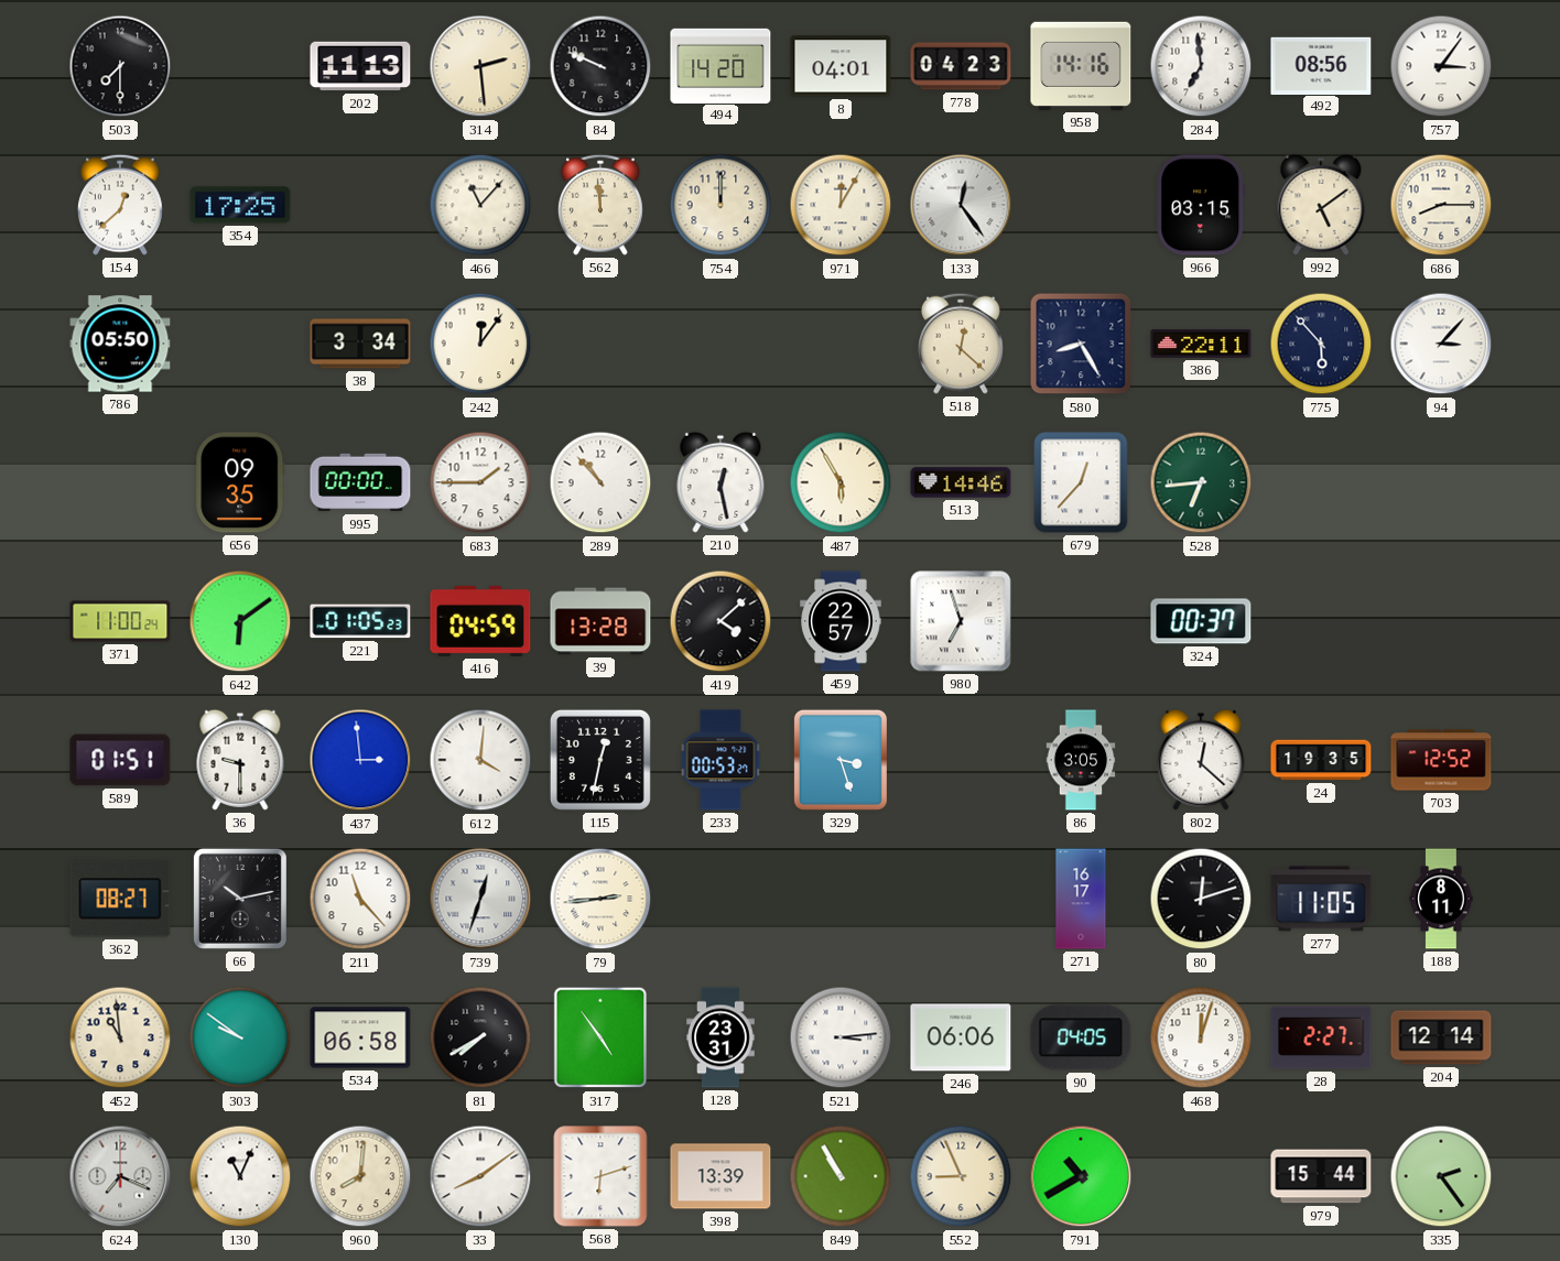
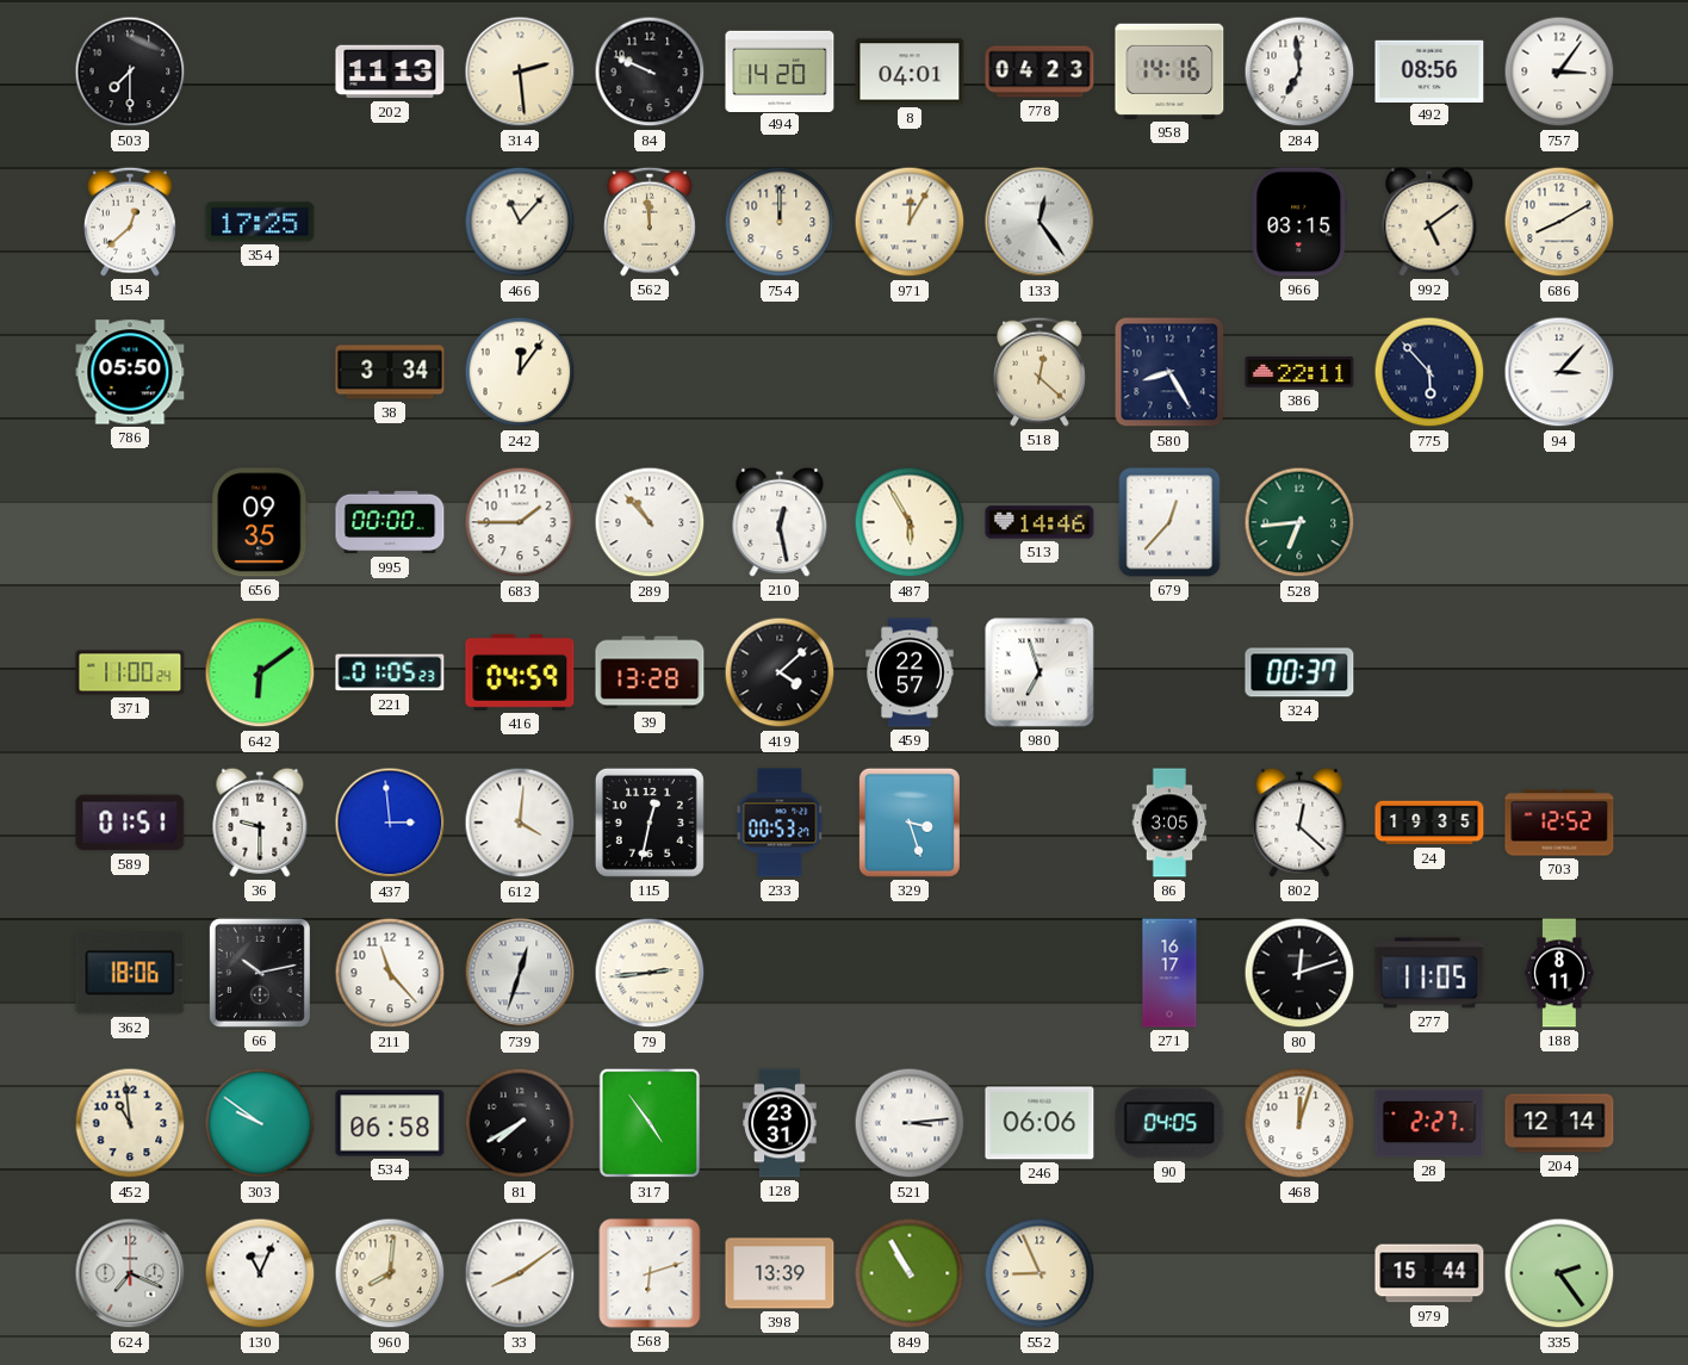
686: 8:15 -> 8:10 (1559, 222)
362: 08:27 -> 18:06 (130, 973)
791: 10:40 -> none (1081, 1176)
